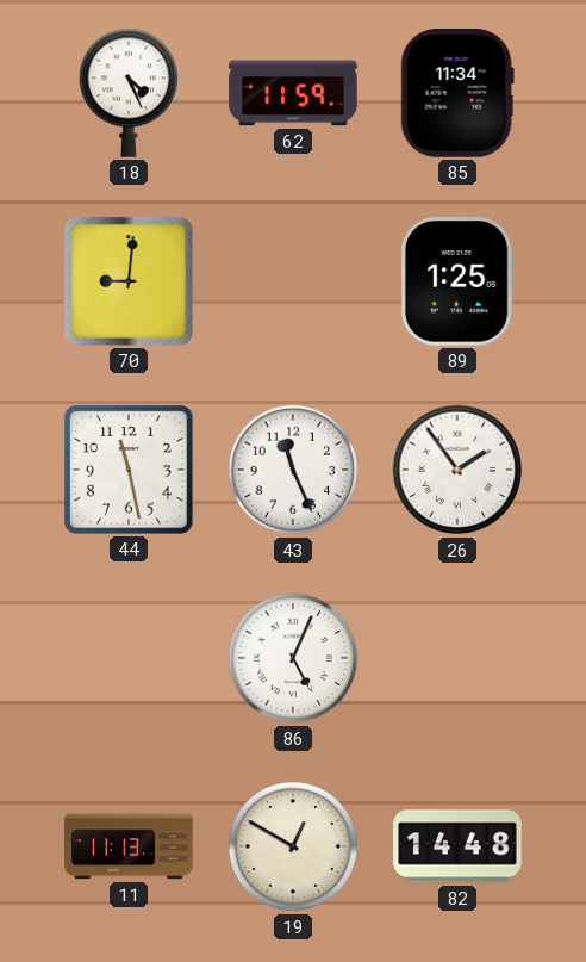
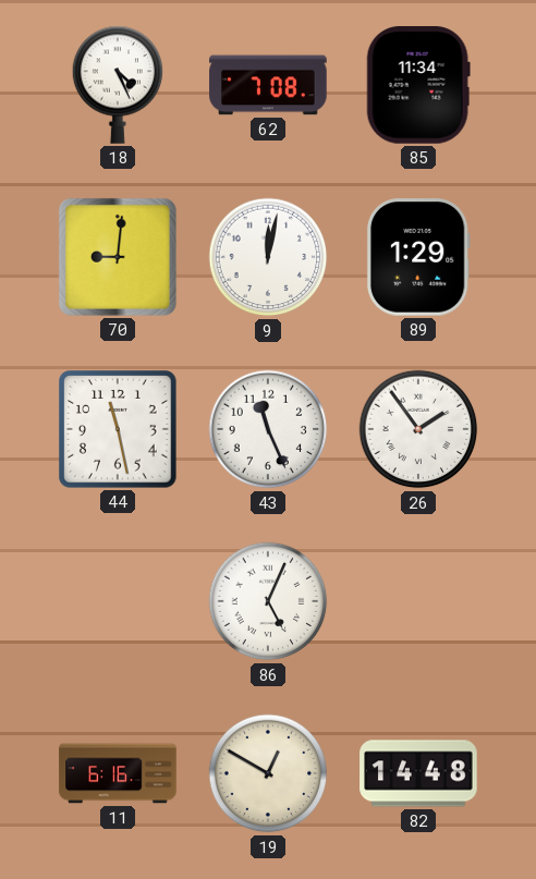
62: 11:59 -> 7:08 (268, 85)
9: none -> 12:02 (268, 257)
89: 1:25 -> 1:29 (418, 257)
11: 11:13 -> 6:16 (118, 773)
